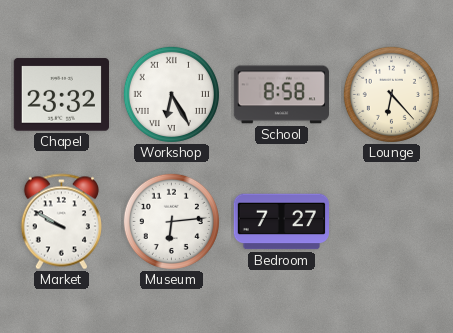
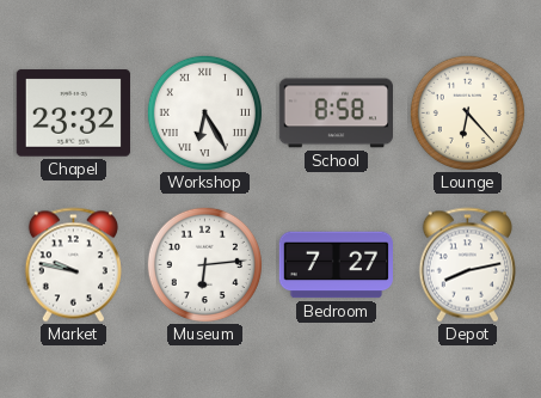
Market: 9:50 -> 9:47 (73, 265)
Depot: none -> 8:13 (467, 265)
